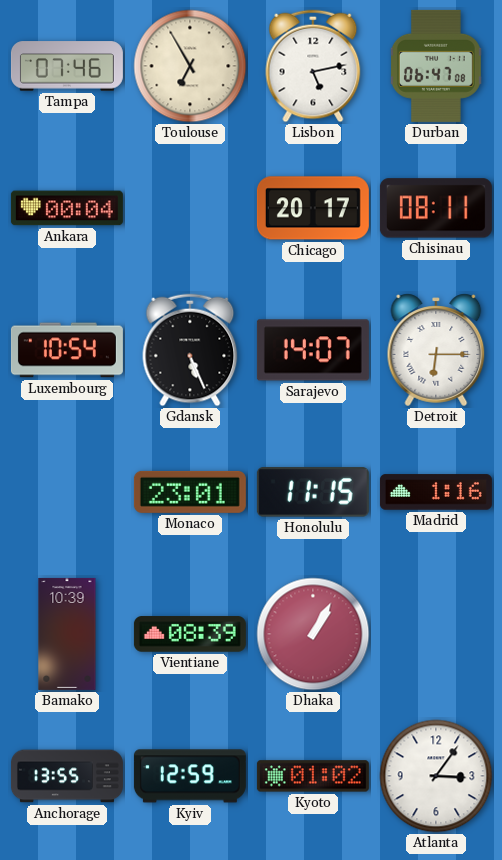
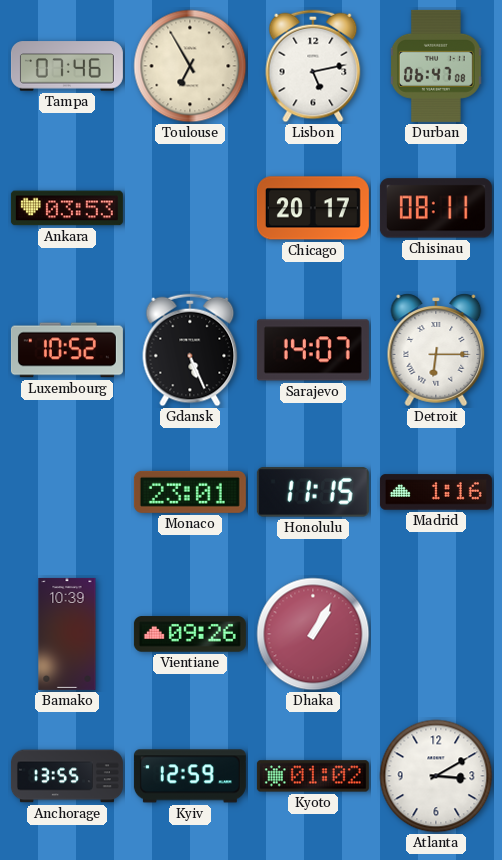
Ankara: 00:04 -> 03:53 (67, 208)
Luxembourg: 10:54 -> 10:52 (67, 350)
Vientiane: 08:39 -> 09:26 (190, 634)
Atlanta: 3:06 -> 3:10 (436, 776)
